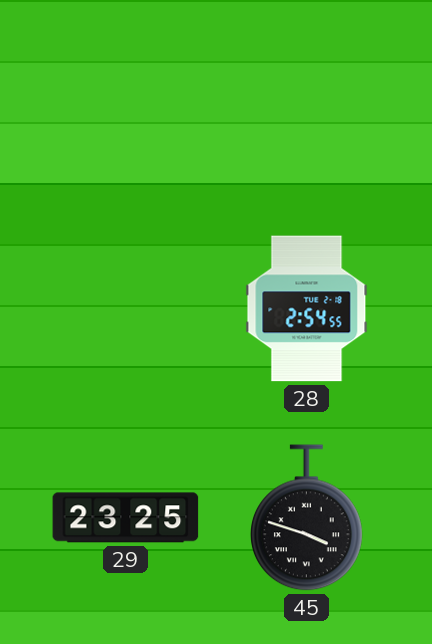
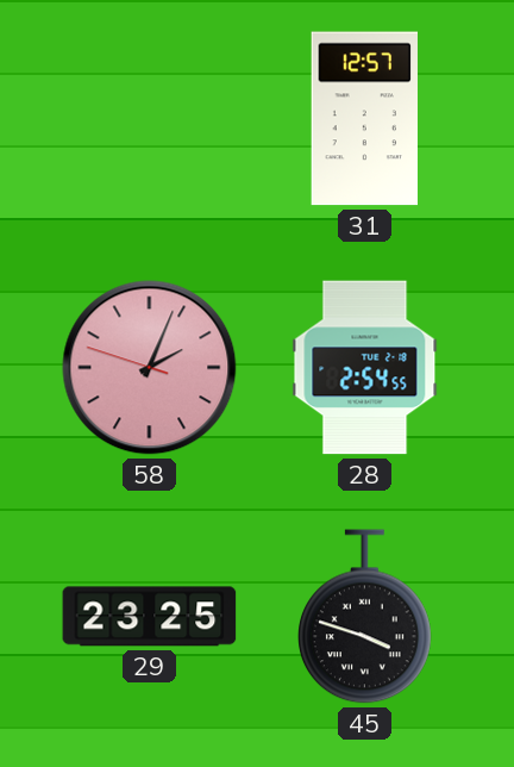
31: none -> 12:57 (364, 119)
58: none -> 2:03 (150, 368)
